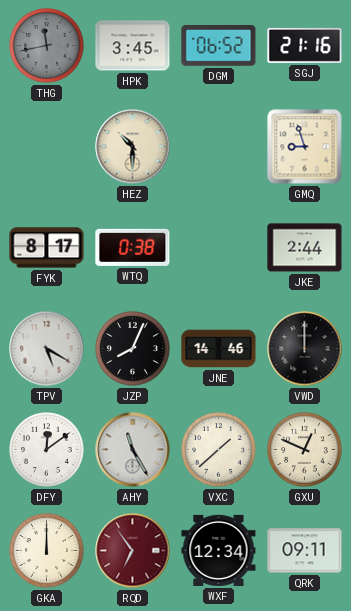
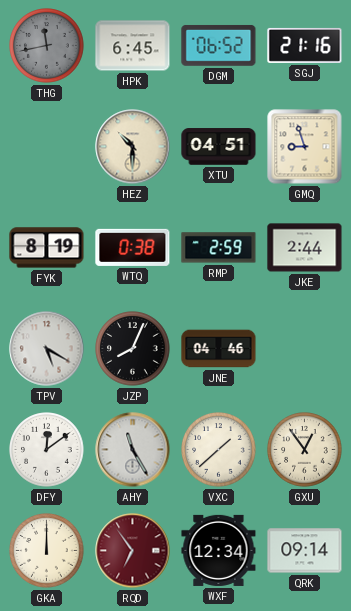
HPK: 3:45 -> 6:45 (133, 46)
XTU: none -> 04:51 (219, 147)
FYK: 8:17 -> 8:19 (47, 248)
RMP: none -> 2:59 (219, 248)
JNE: 14:46 -> 04:46 (219, 349)
VWD: 12:00 -> none (305, 349)
GXU: 12:49 -> 12:54 (305, 450)
QRK: 09:11 -> 09:14 (305, 551)
